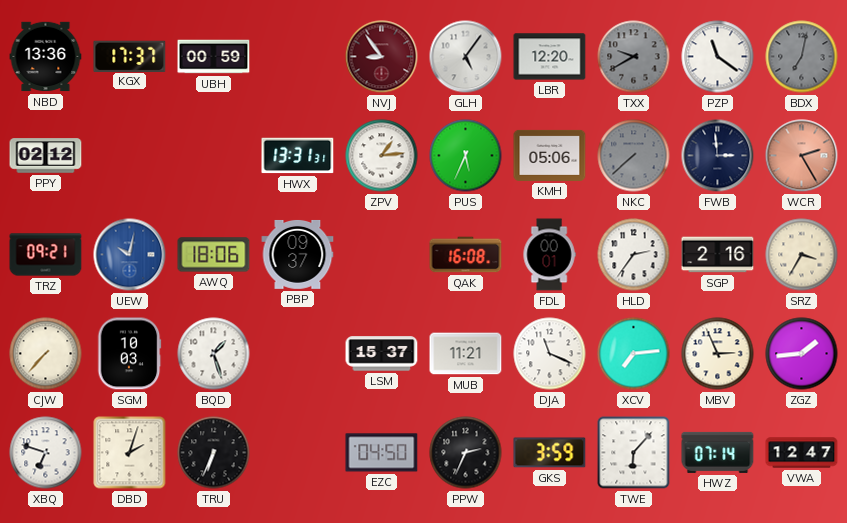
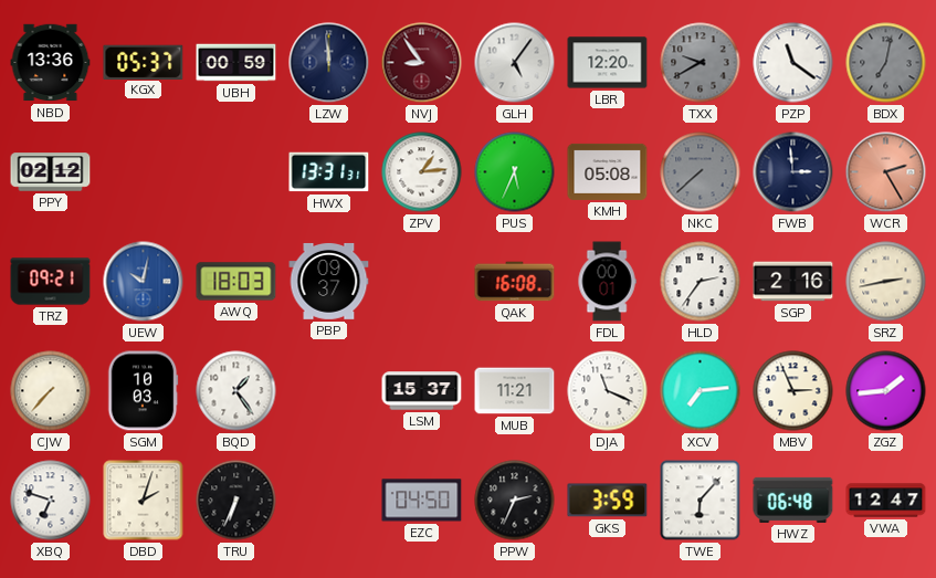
KGX: 17:37 -> 05:37 (144, 62)
LZW: none -> 11:59 (329, 63)
KMH: 05:06 -> 05:08 (608, 171)
AWQ: 18:06 -> 18:03 (236, 282)
SRZ: 3:35 -> 2:43 (886, 282)
BQD: 1:27 -> 1:24 (236, 391)
HWZ: 07:14 -> 06:48 (793, 500)
